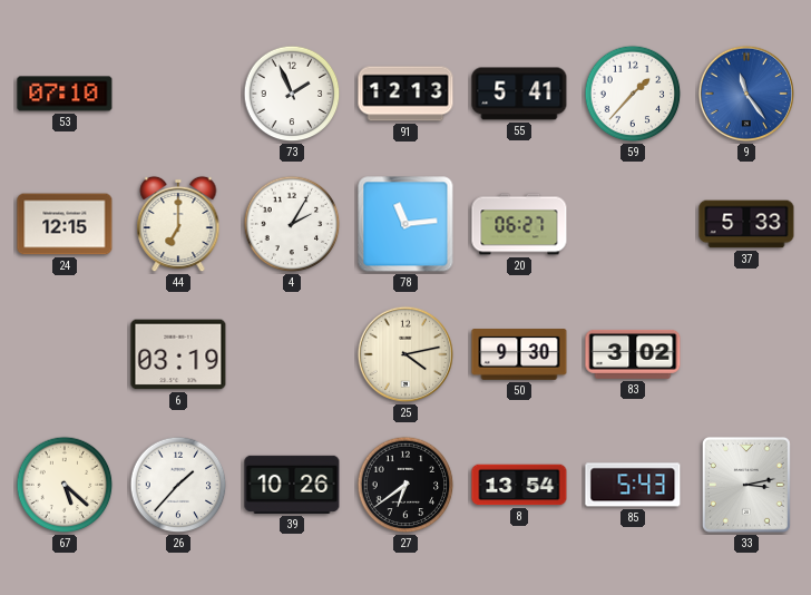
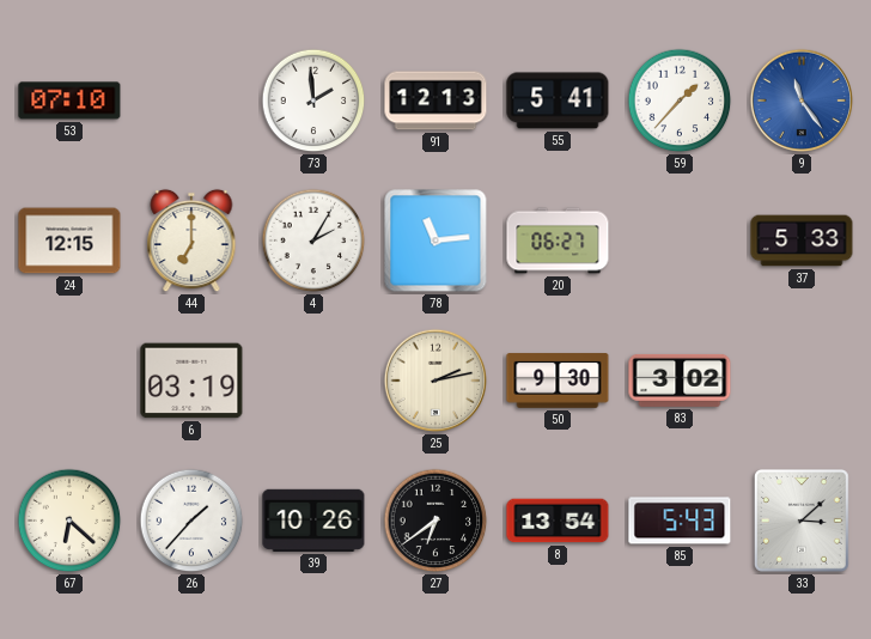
73: 1:56 -> 1:59 (313, 101)
25: 4:13 -> 2:13 (435, 381)
67: 5:22 -> 6:22 (69, 521)
33: 3:13 -> 3:08 (802, 522)
